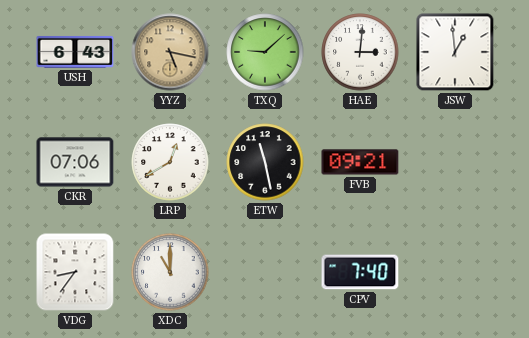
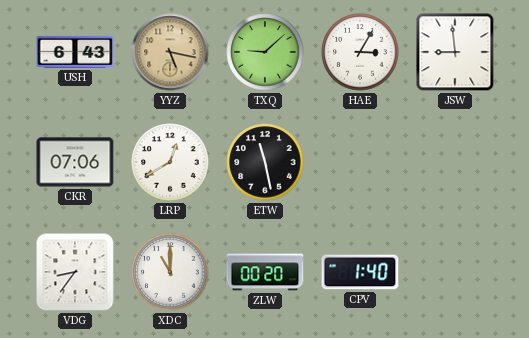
HAE: 3:01 -> 3:05 (360, 52)
JSW: 12:59 -> 8:59 (455, 52)
FVB: 09:21 -> none (360, 162)
ZLW: none -> 00:20 (265, 272)
CPV: 7:40 -> 1:40 (360, 272)
